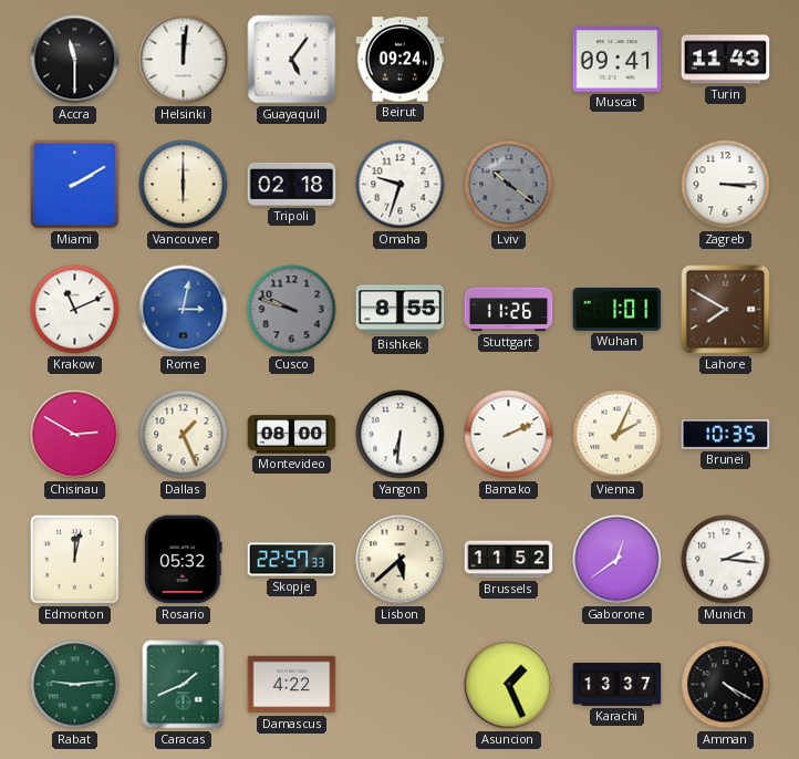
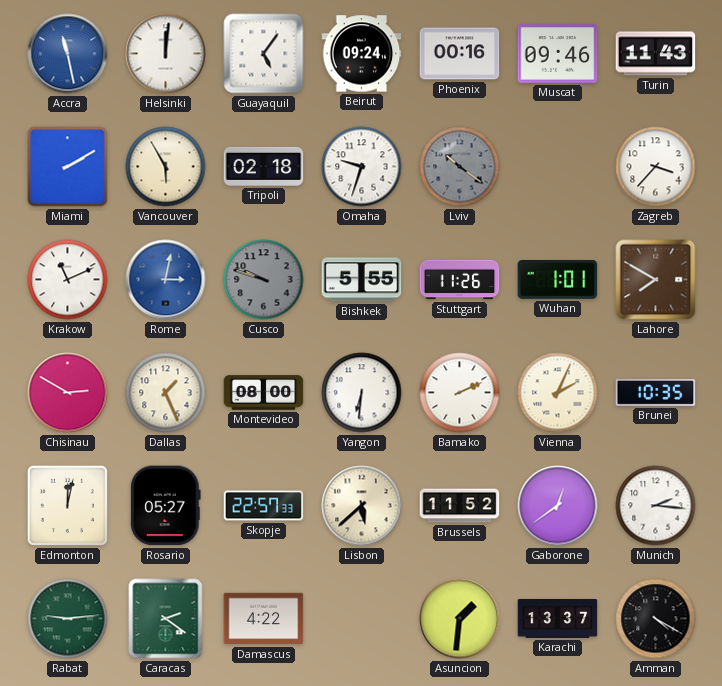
Accra: 11:30 -> 11:28 (68, 54)
Accra dial: black -> blue (68, 54)
Phoenix: none -> 00:16 (460, 54)
Muscat: 09:41 -> 09:46 (558, 54)
Vancouver: 6:00 -> 5:55 (166, 167)
Zagreb: 3:15 -> 3:37 (656, 167)
Bishkek: 8:55 -> 5:55 (362, 280)
Rosario: 05:32 -> 05:27 (165, 506)
Caracas: 1:41 -> 2:21 (166, 619)
Asuncion: 1:26 -> 1:31 (460, 619)
